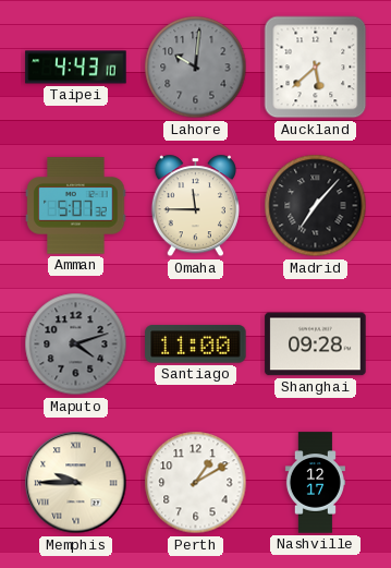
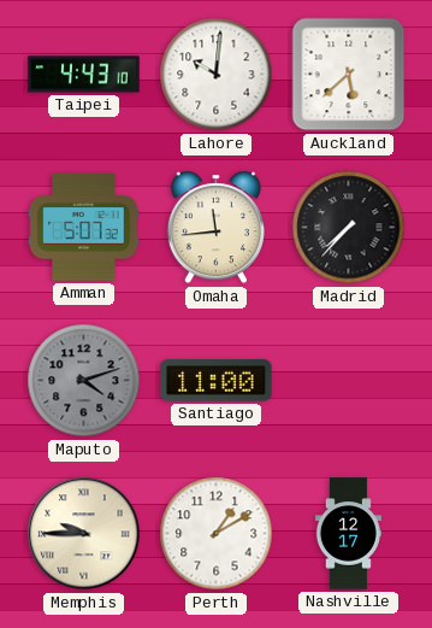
Lahore dial: grey -> white (217, 75)
Omaha: 11:45 -> 11:44 (215, 228)
Madrid: 7:07 -> 7:37 (349, 228)
Shanghai: 09:28 -> none (316, 345)
